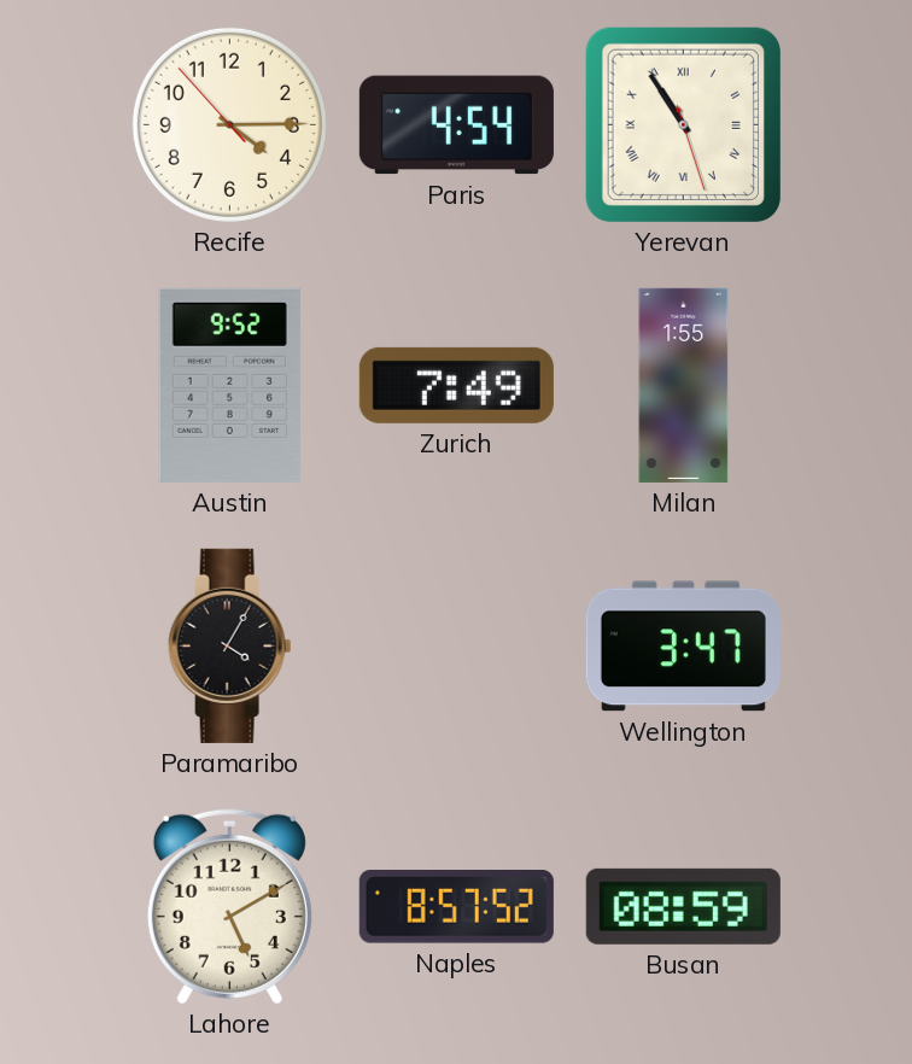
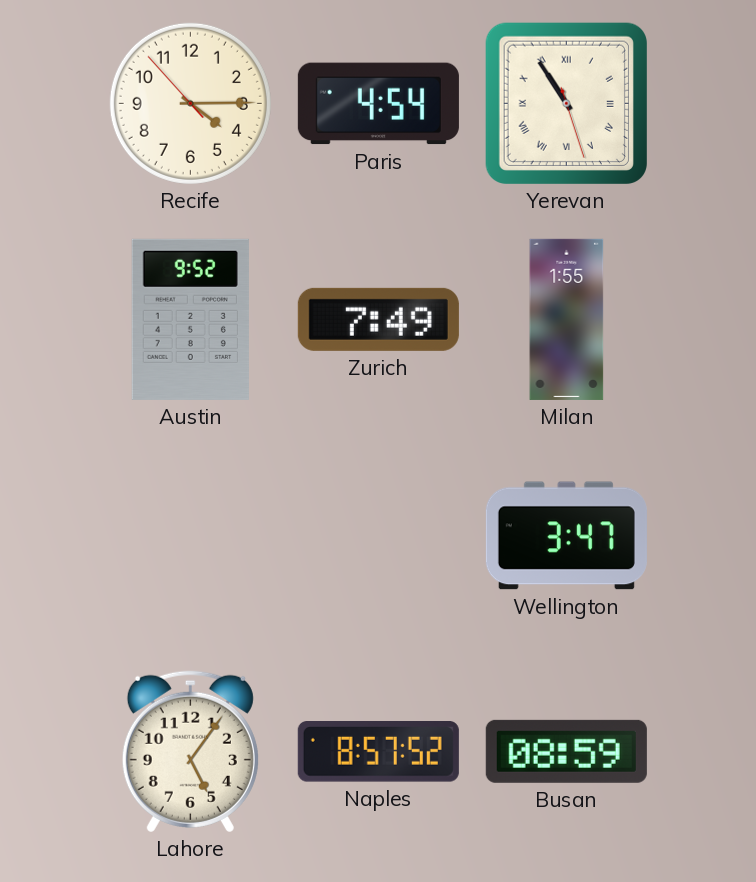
Paramaribo: 4:05 -> none (230, 645)
Lahore: 5:10 -> 5:06 (190, 751)
